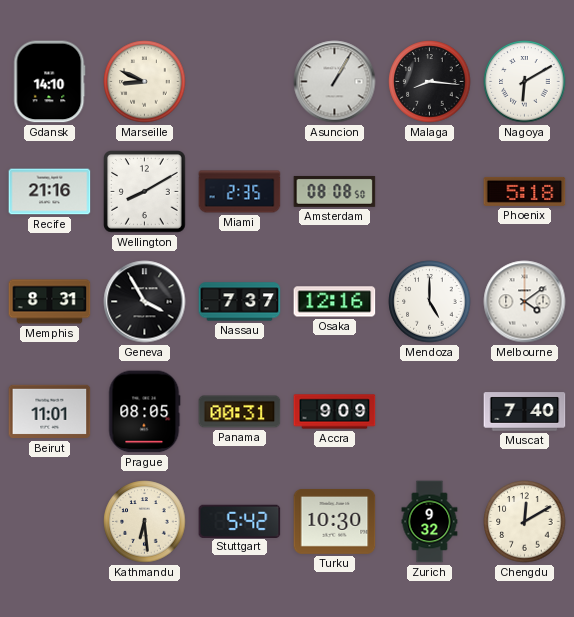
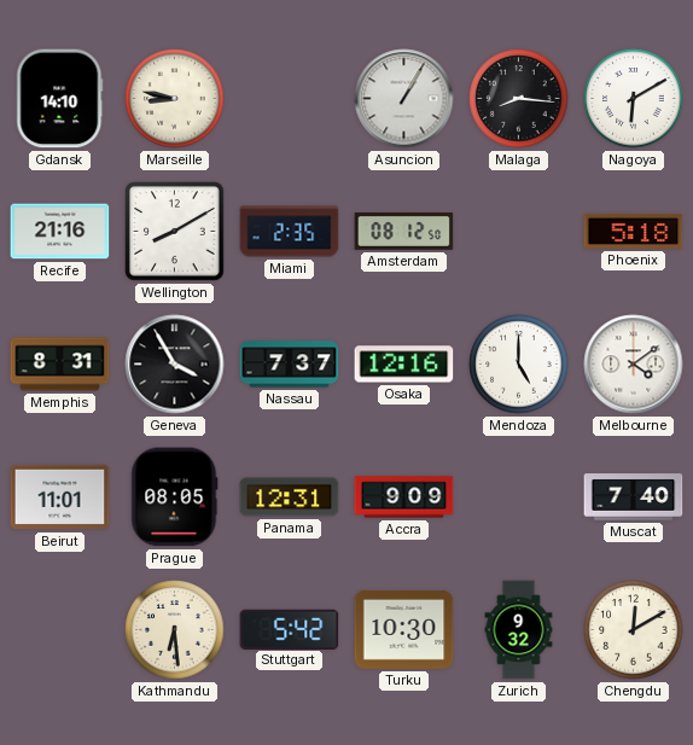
Marseille: 8:49 -> 8:47 (175, 99)
Amsterdam: 08:08 -> 08:12 (404, 232)
Panama: 00:31 -> 12:31 (290, 497)
